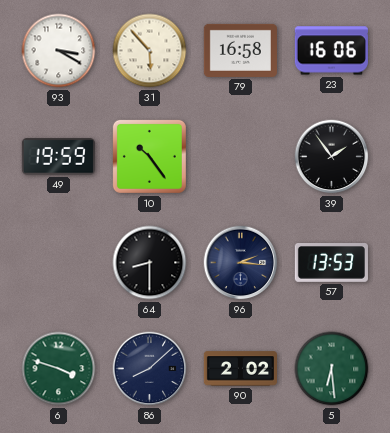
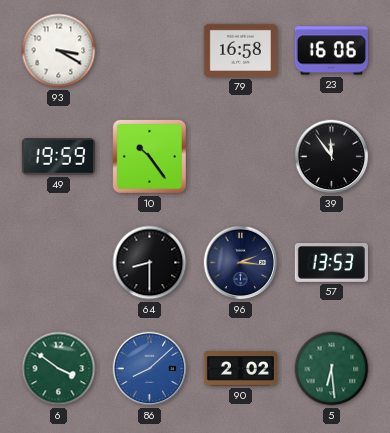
31: 5:53 -> none (150, 51)
39: 1:54 -> 11:54 (332, 157)
6: 3:48 -> 3:51 (59, 369)
86 dial: navy -> blue (150, 369)
